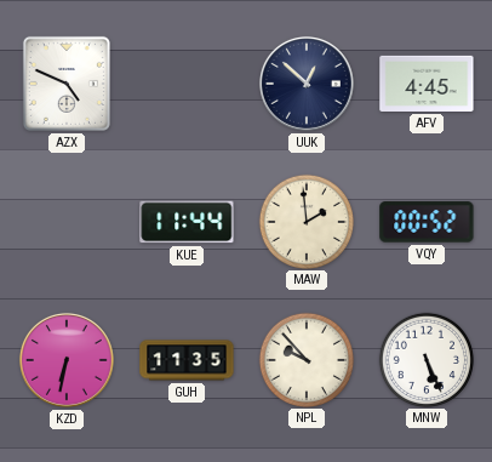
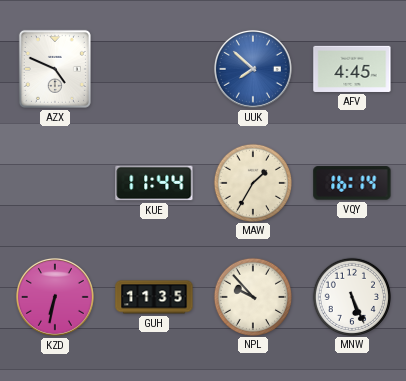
UUK: 12:52 -> 7:52 (253, 69)
UUK dial: navy -> blue (253, 69)
MAW: 1:59 -> 1:35 (252, 182)
VQY: 00:52 -> 16:14 (352, 183)
